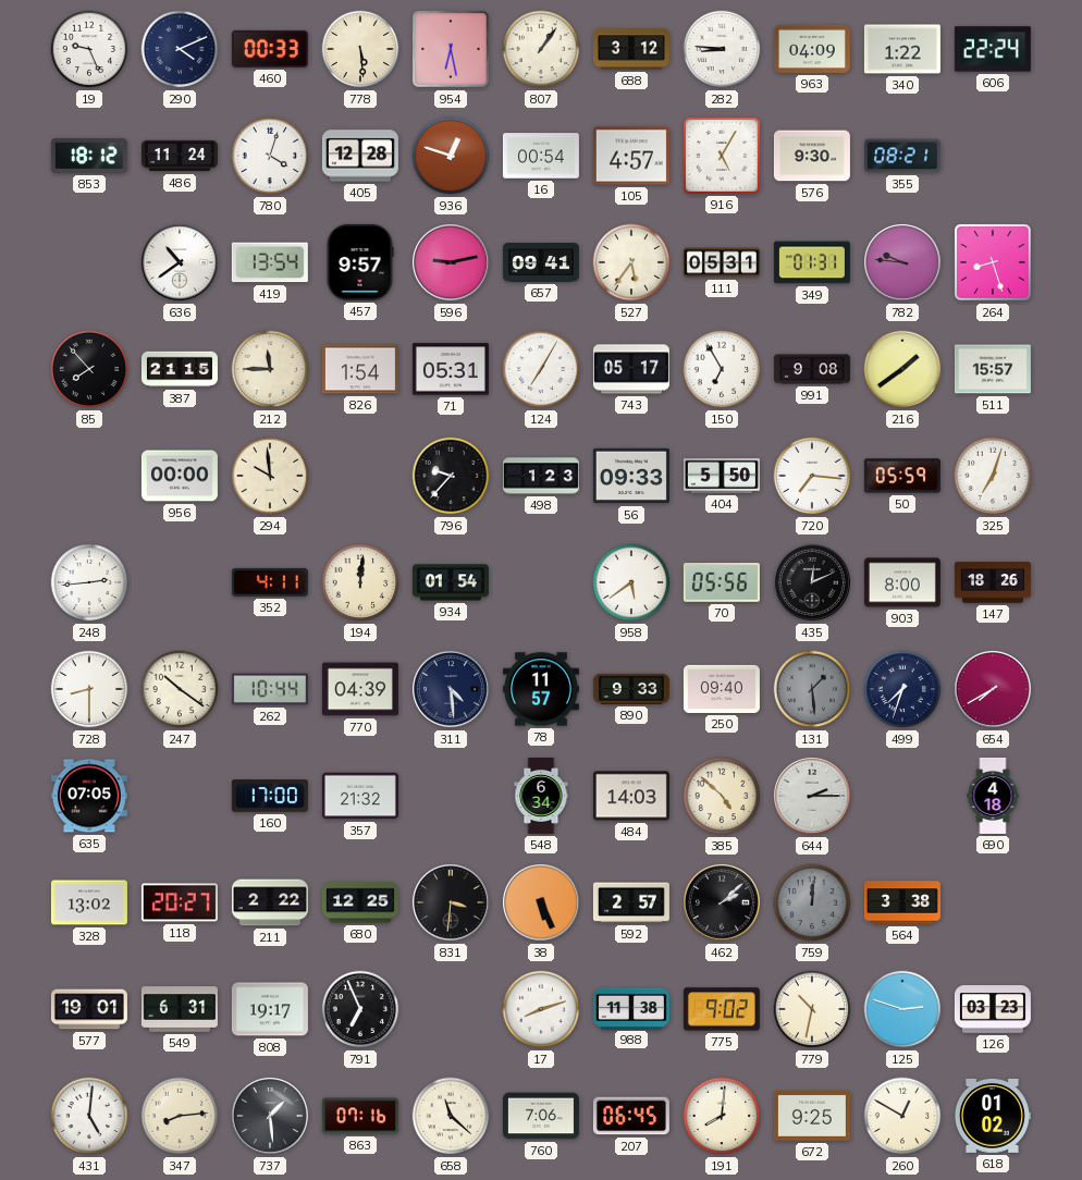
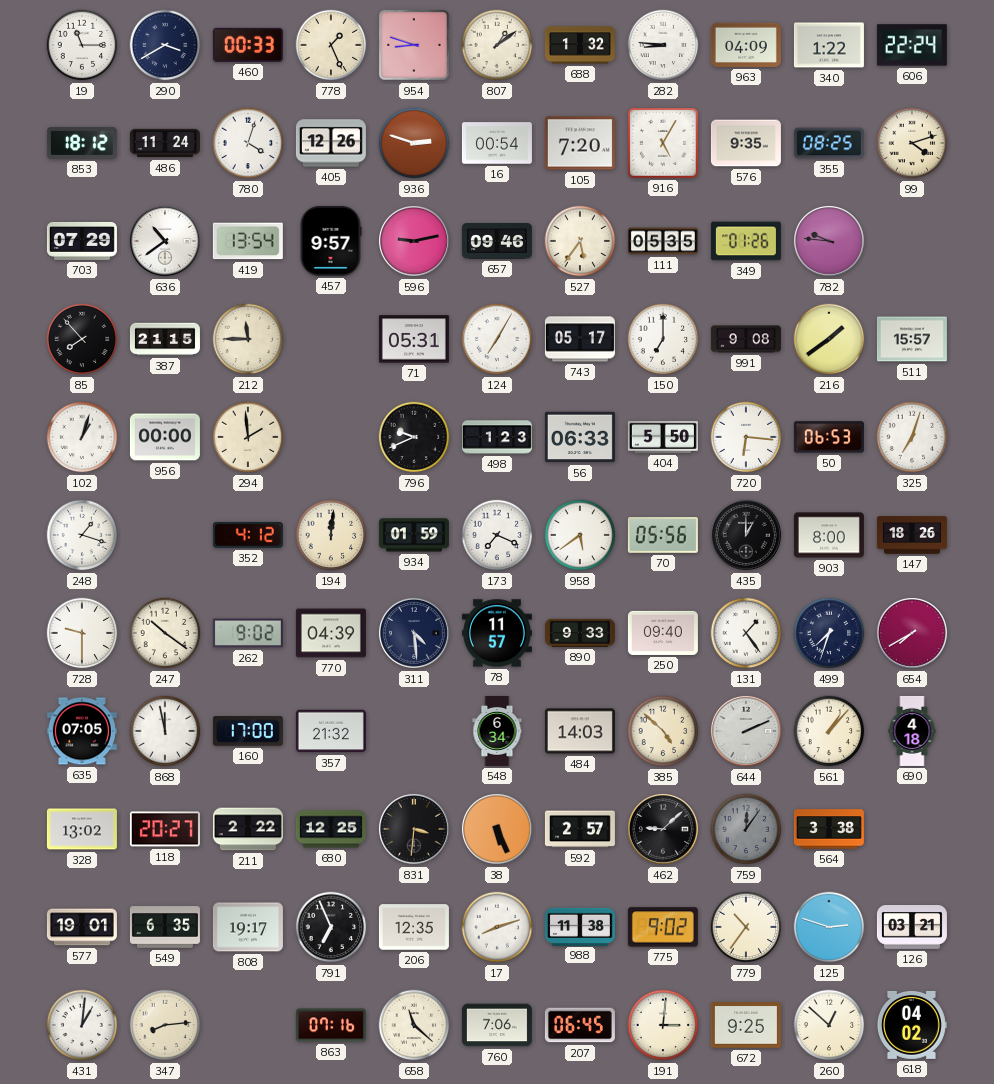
19: 9:26 -> 11:15 (82, 45)
290: 4:11 -> 3:40 (165, 45)
778: 5:29 -> 1:26 (331, 45)
954: 6:28 -> 8:48 (414, 45)
807: 1:06 -> 1:09 (497, 45)
688: 3:12 -> 1:32 (580, 45)
405: 12:28 -> 12:26 (331, 143)
936: 12:48 -> 2:48 (414, 143)
105: 4:57 -> 7:20 (580, 143)
576: 9:30 -> 9:35 (746, 143)
355: 08:21 -> 08:25 (829, 143)
99: none -> 4:12 (912, 143)
703: none -> 07:29 (82, 241)
657: 09:41 -> 09:46 (497, 242)
111: 05:31 -> 05:35 (663, 241)
349: 01:31 -> 01:26 (746, 241)
264: 8:27 -> none (993, 262)
826: 1:54 -> none (360, 369)
150: 6:55 -> 7:00 (663, 339)
102: none -> 1:03 (82, 437)
294: 9:59 -> 1:59 (248, 437)
796: 9:37 -> 9:41 (414, 437)
56: 09:33 -> 06:33 (580, 437)
720: 7:16 -> 6:16 (746, 437)
50: 05:59 -> 06:53 (829, 437)
248: 2:44 -> 1:18 (82, 535)
352: 4:11 -> 4:12 (248, 535)
934: 01:54 -> 01:59 (414, 535)
173: none -> 7:19 (497, 535)
435: 12:11 -> 1:00 (746, 535)
728: 8:30 -> 9:30 (82, 633)
262: 10:44 -> 9:02 (248, 633)
131: 1:29 -> 1:24 (746, 633)
131 dial: grey -> white (746, 633)
868: none -> 11:58 (165, 731)
644: 2:15 -> 2:11 (746, 731)
561: none -> 1:07 (829, 731)
462: 2:08 -> 9:08 (663, 829)
759: 12:01 -> 12:06 (746, 829)
549: 6:31 -> 6:35 (165, 927)
206: none -> 12:35 (414, 927)
779: 10:32 -> 10:36 (746, 927)
126: 03:23 -> 03:21 (912, 928)
431: 5:01 -> 1:01 (82, 1025)
737: 1:29 -> none (270, 1116)
191: 8:01 -> 3:01 (663, 1025)
260: 12:50 -> 12:52 (829, 1025)
618: 01:02 -> 04:02 (911, 1025)
